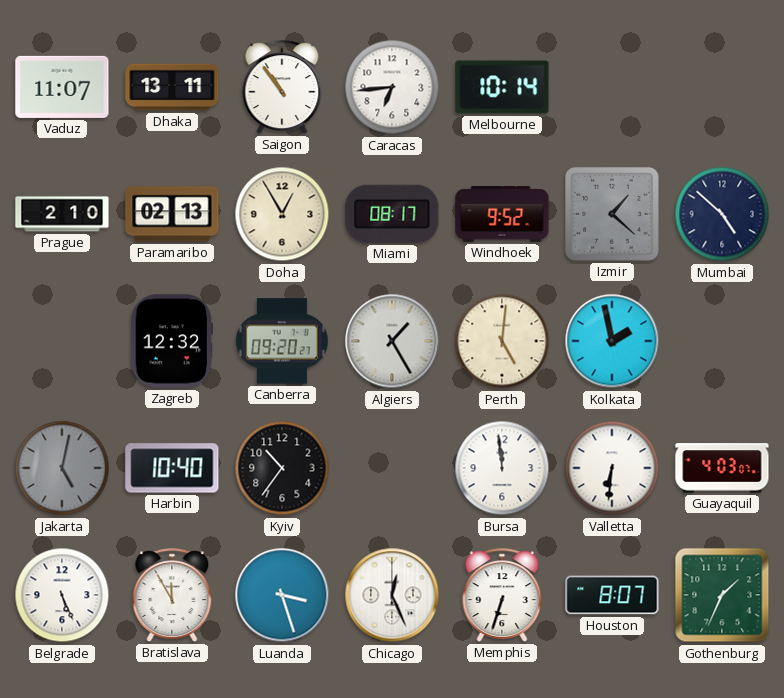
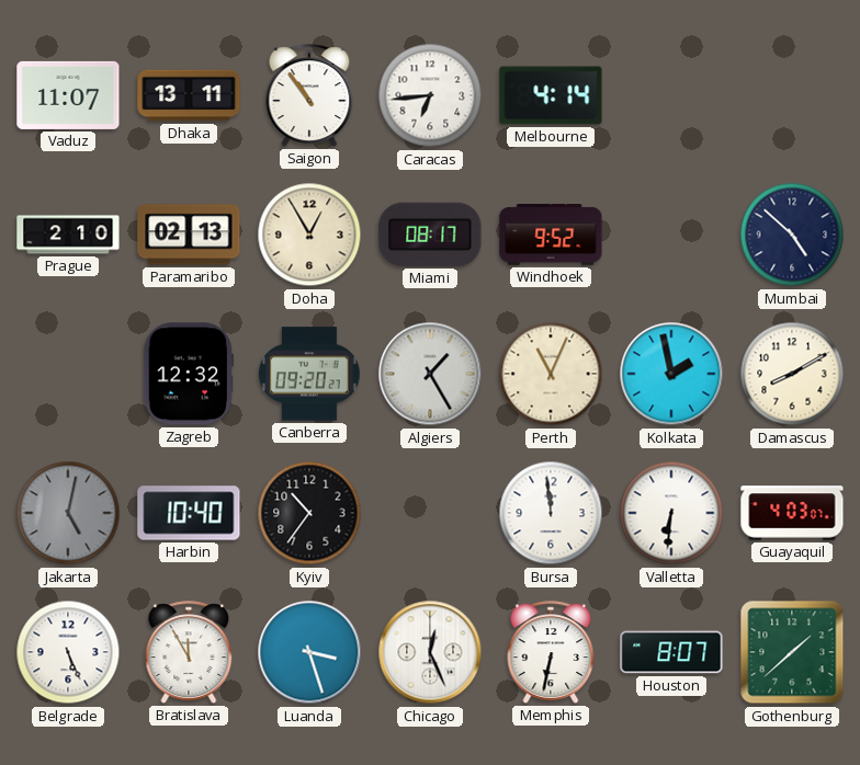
Melbourne: 10:14 -> 4:14 (551, 95)
Izmir: 1:22 -> none (613, 215)
Perth: 5:01 -> 11:04 (551, 374)
Damascus: none -> 8:10 (792, 374)
Memphis: 6:33 -> 6:32 (551, 652)
Gothenburg: 1:34 -> 1:38 (792, 652)
